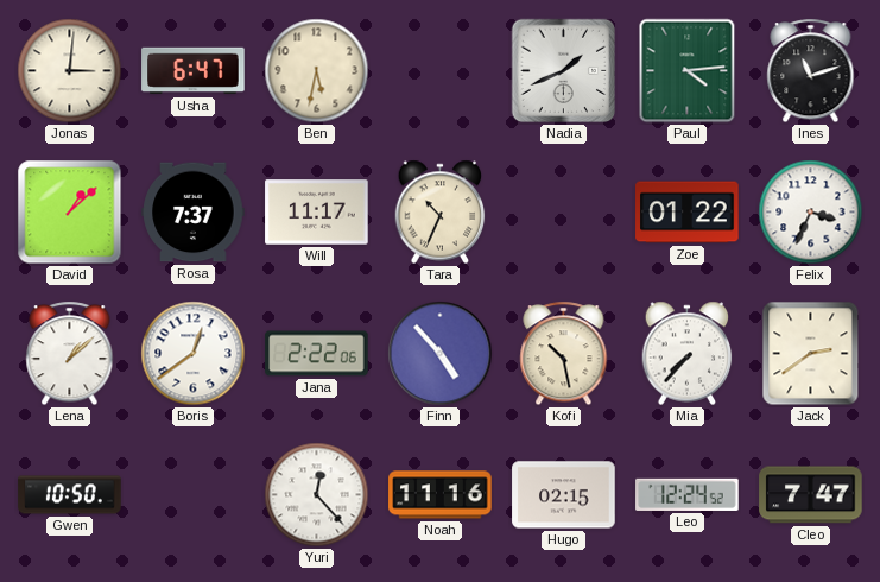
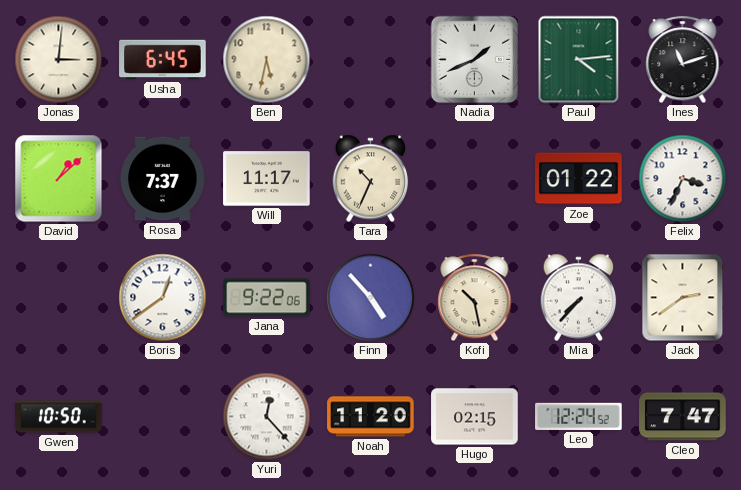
Usha: 6:47 -> 6:45 (163, 60)
Lena: 1:08 -> none (70, 354)
Jana: 2:22 -> 9:22 (267, 298)
Noah: 11:16 -> 11:20 (371, 417)
